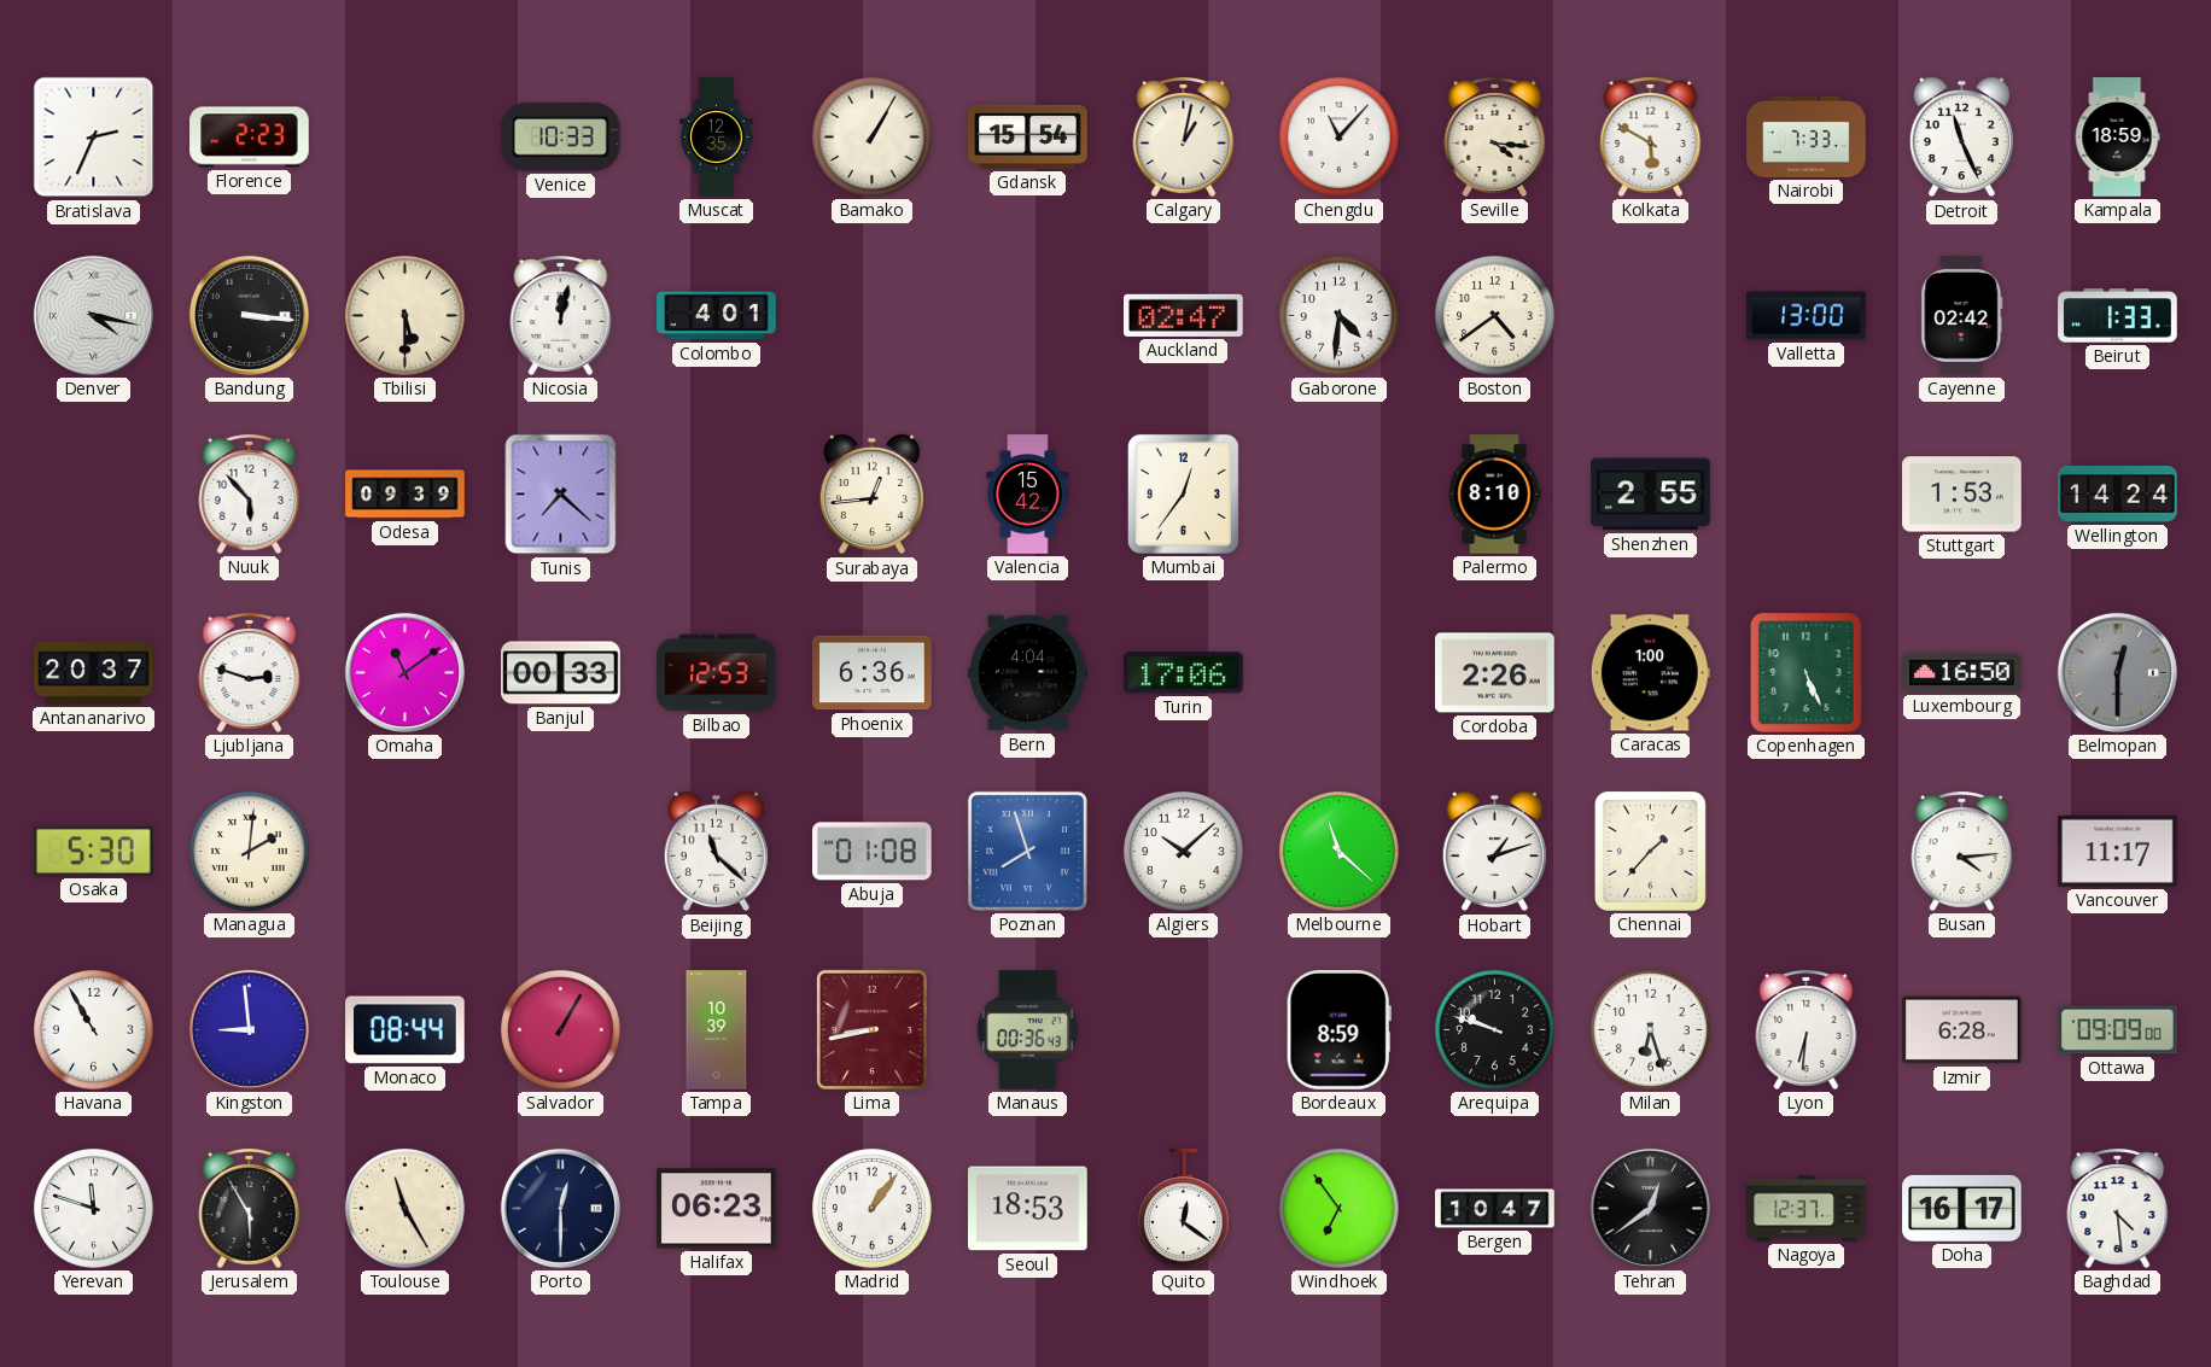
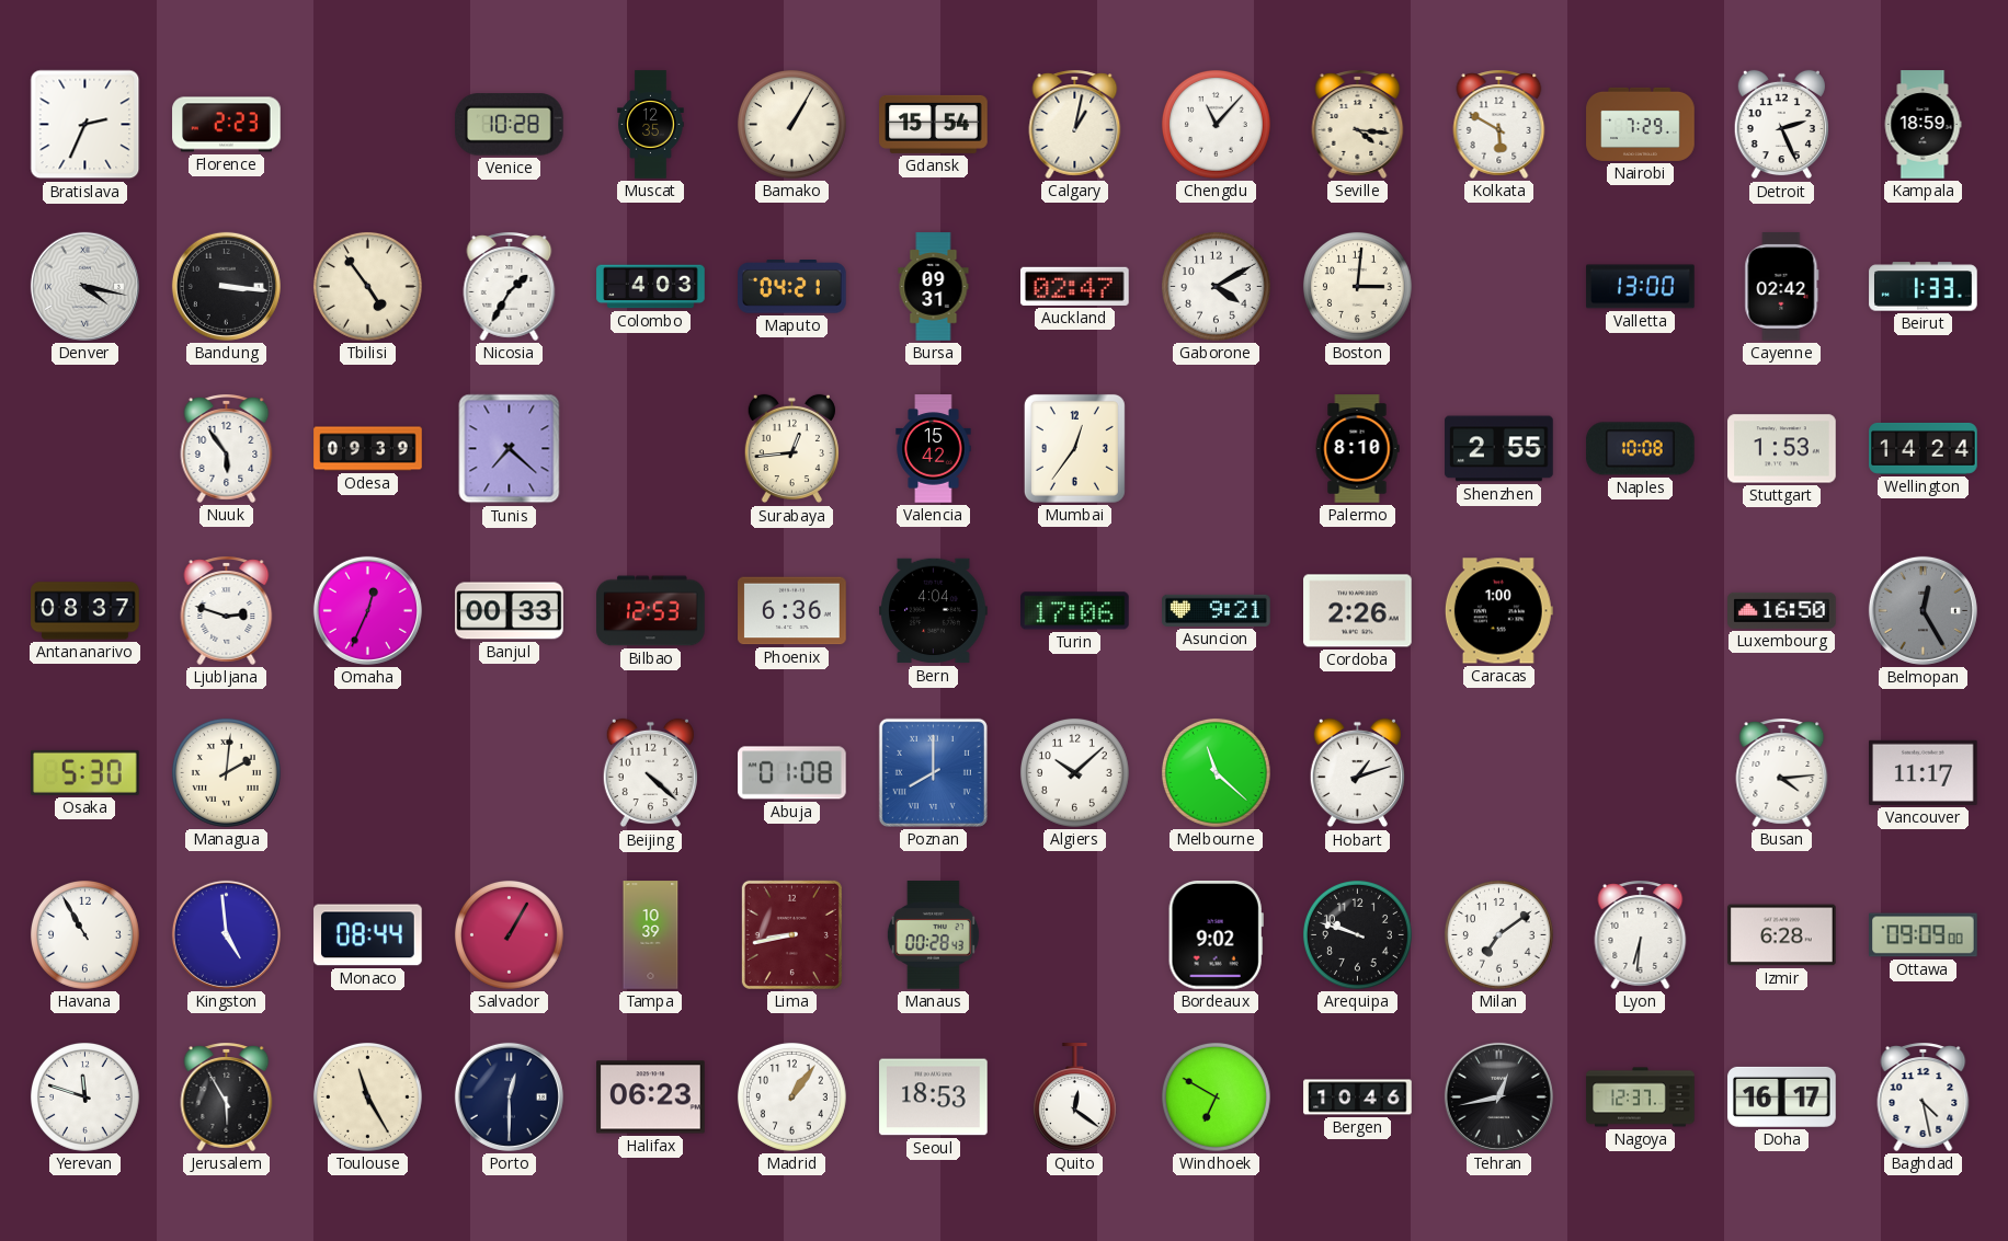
Venice: 10:33 -> 10:28 (510, 125)
Nairobi: 7:33 -> 7:29 (1641, 124)
Detroit: 11:26 -> 2:26 (1781, 125)
Tbilisi: 5:30 -> 4:54 (367, 286)
Nicosia: 12:02 -> 1:35 (510, 286)
Colombo: 4:01 -> 4:03 (651, 287)
Maputo: none -> 04:21 (792, 287)
Bursa: none -> 09:31 (934, 287)
Gaborone: 4:31 -> 4:10 (1216, 286)
Boston: 4:39 -> 3:01 (1357, 286)
Nuuk: 5:53 -> 5:54 (227, 448)
Naples: none -> 10:08 (1641, 449)
Antananarivo: 20:37 -> 08:37 (85, 611)
Omaha: 11:09 -> 12:34 (367, 610)
Asuncion: none -> 9:21 (1217, 610)
Copenhagen: 5:26 -> none (1805, 672)
Belmopan: 12:30 -> 12:25 (1923, 610)
Beijing: 11:22 -> 4:22 (650, 773)
Poznan: 7:57 -> 8:00 (933, 772)
Chennai: 1:37 -> none (1650, 851)
Kingston: 8:59 -> 4:59 (226, 934)
Manaus: 00:36 -> 00:28 (933, 935)
Bordeaux: 8:59 -> 9:02 (1216, 935)
Milan: 6:27 -> 7:09 (1498, 934)
Windhoek: 6:54 -> 6:50 (1216, 1096)
Bergen: 10:47 -> 10:46 (1358, 1098)
Tehran: 12:39 -> 12:43 (1498, 1096)
Baghdad: 4:29 -> 4:28 (1924, 1096)
